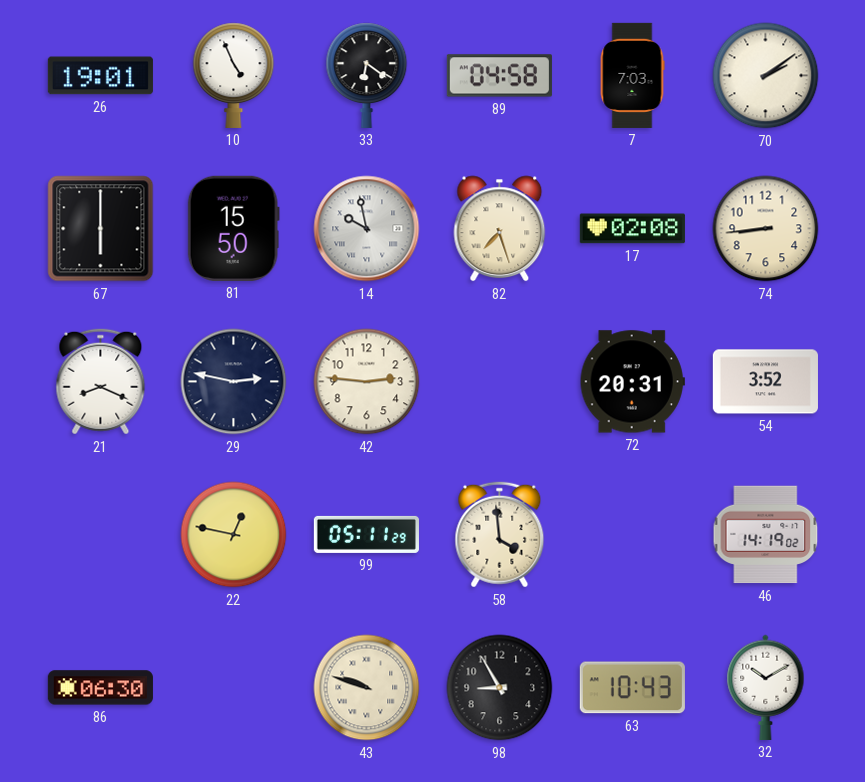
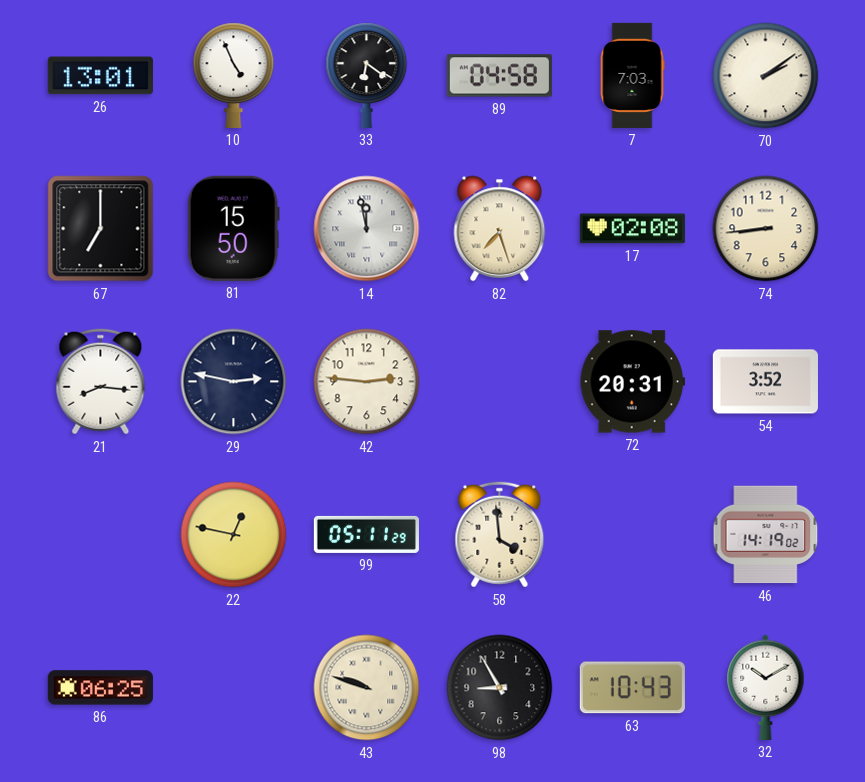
26: 19:01 -> 13:01 (100, 76)
67: 6:00 -> 7:00 (101, 229)
14: 9:58 -> 11:58 (367, 229)
21: 8:19 -> 8:16 (101, 382)
86: 06:30 -> 06:25 (100, 688)
